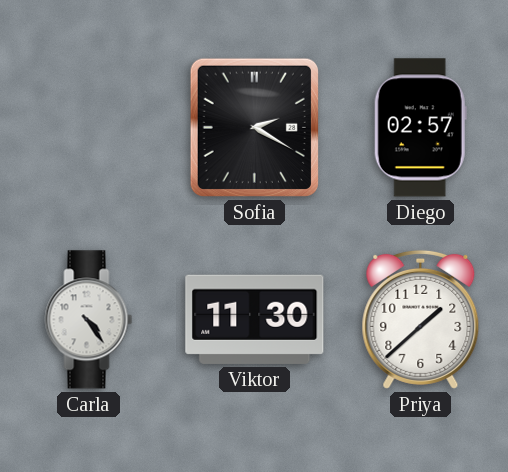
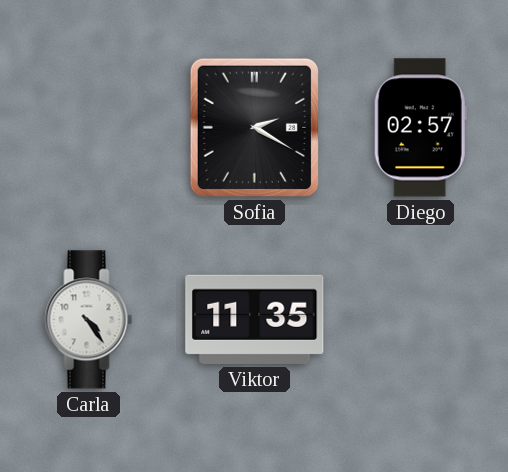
Viktor: 11:30 -> 11:35 (255, 319)
Priya: 1:38 -> none (421, 319)
